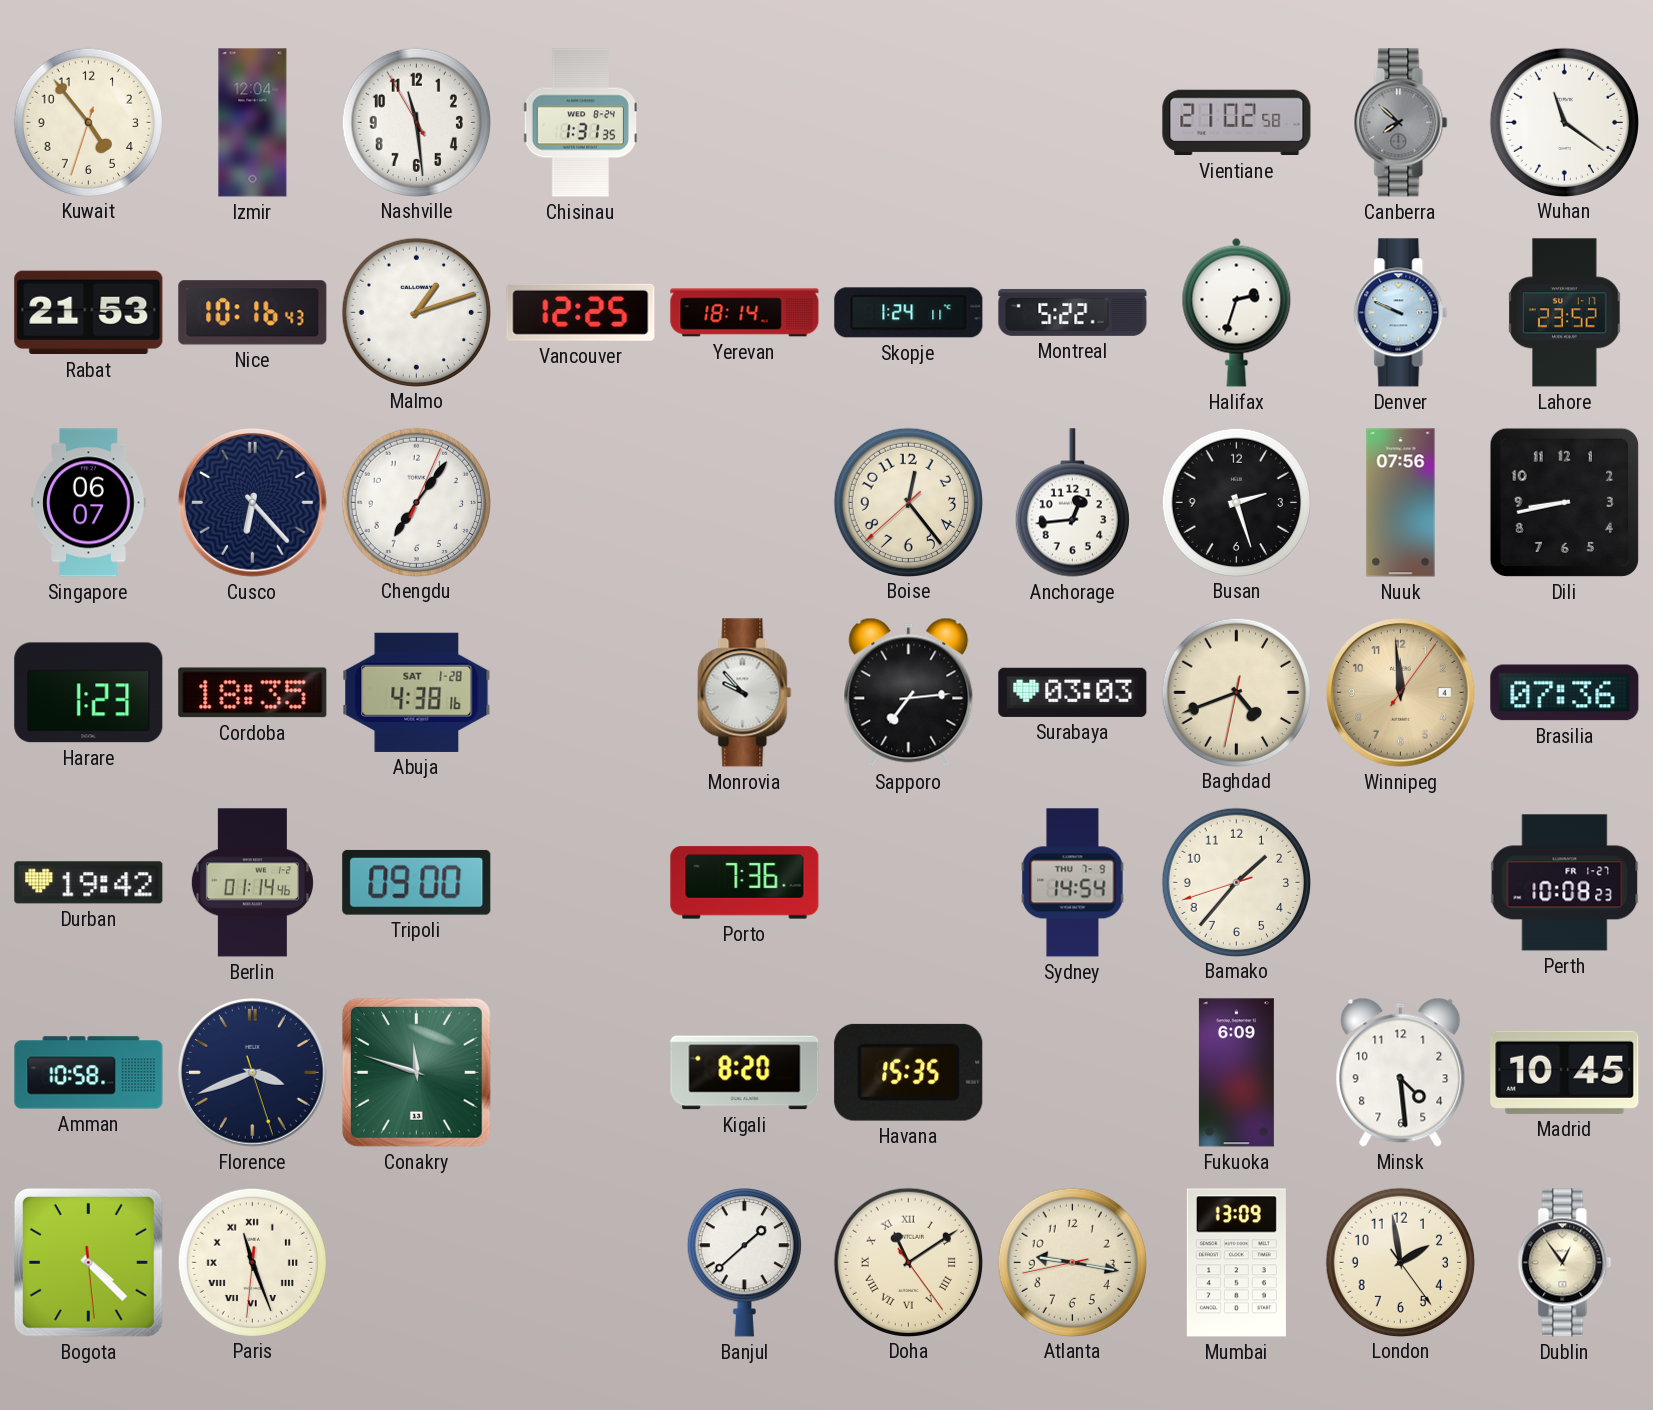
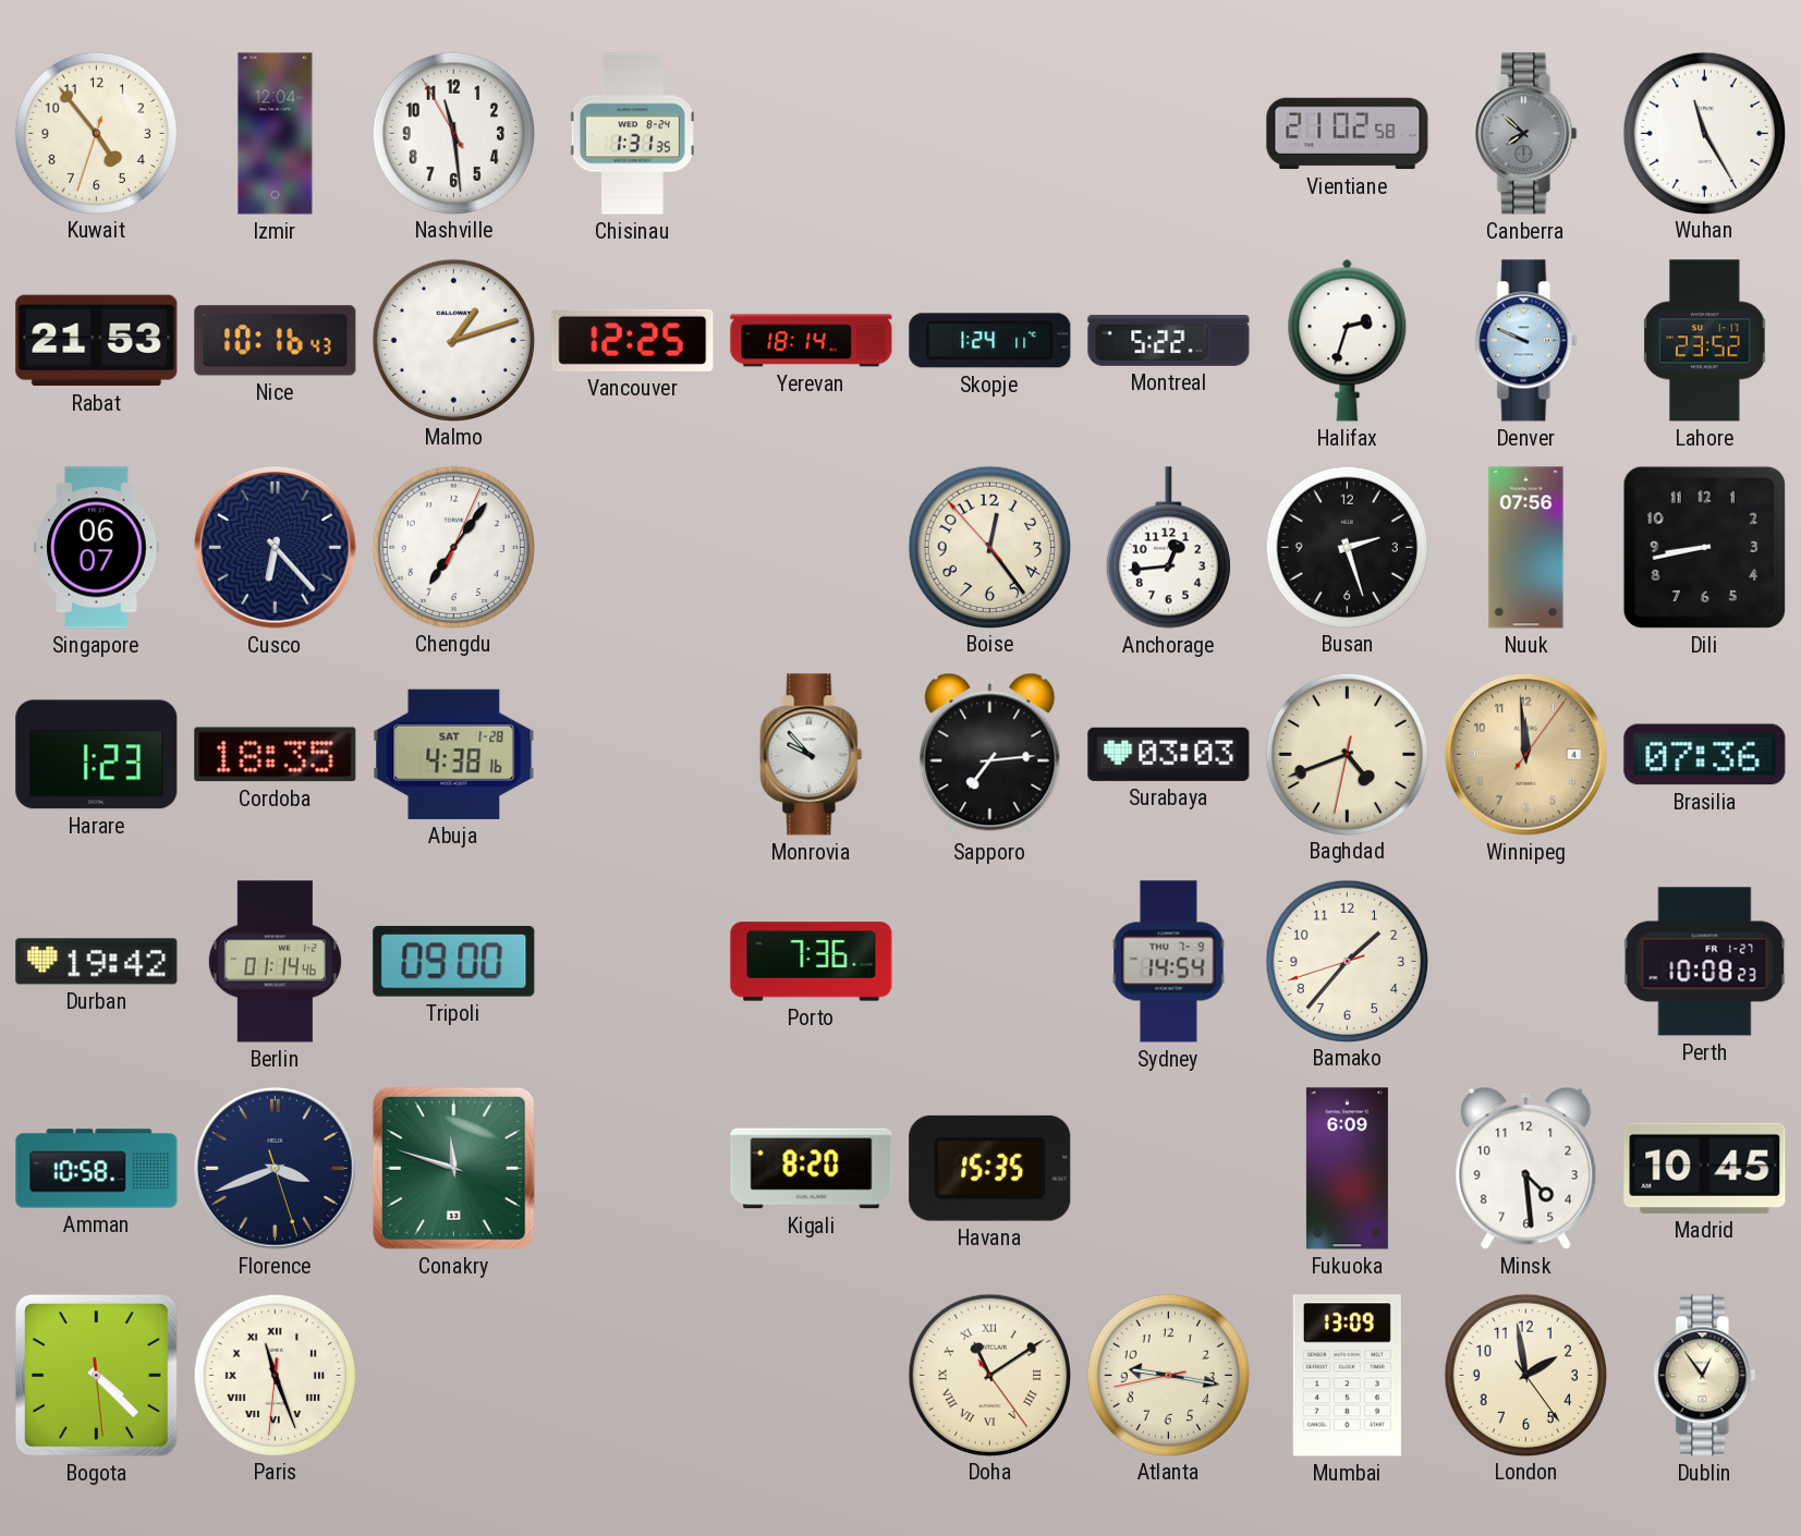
Wuhan: 11:21 -> 11:25 (1704, 133)
Boise: 12:23:38 -> 12:23:53 (989, 547)
Banjul: 1:38 -> none (744, 1263)
